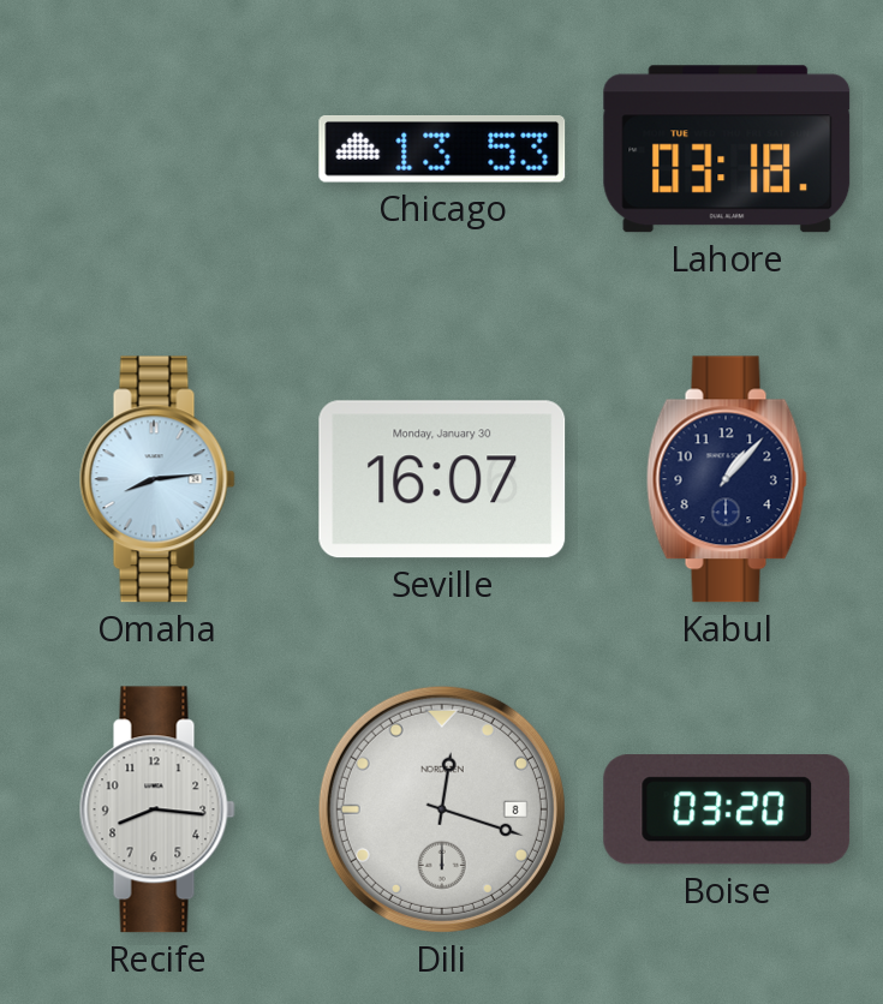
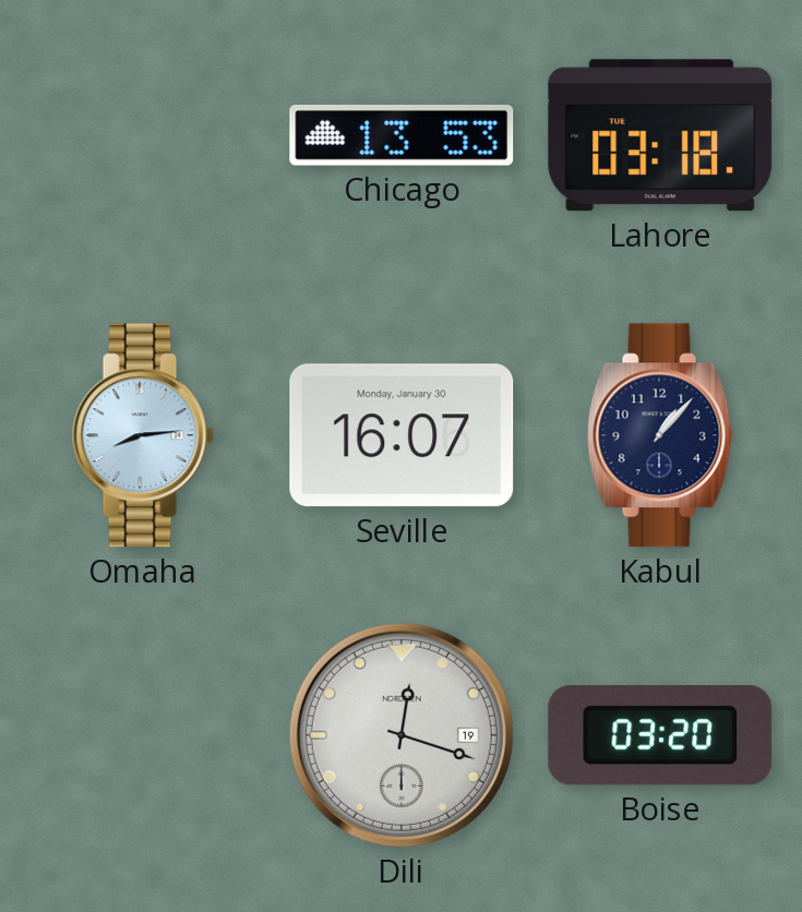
Recife: 8:16 -> none (157, 809)
Dili date: 8 -> 19 (402, 735)
